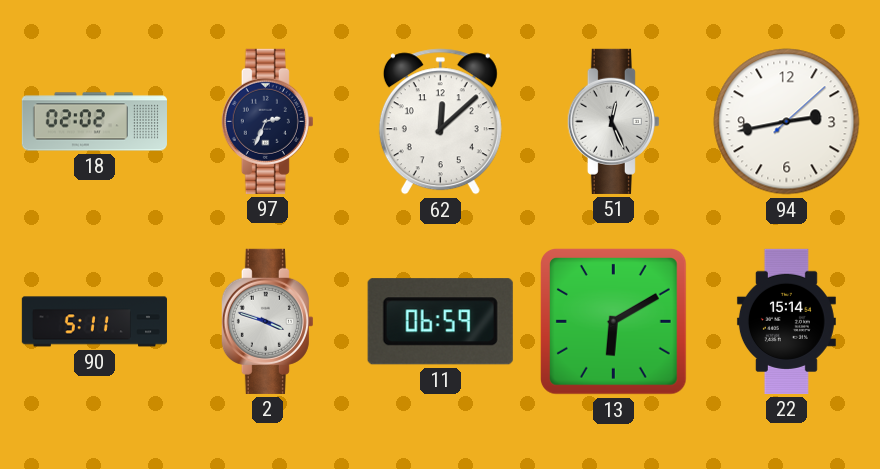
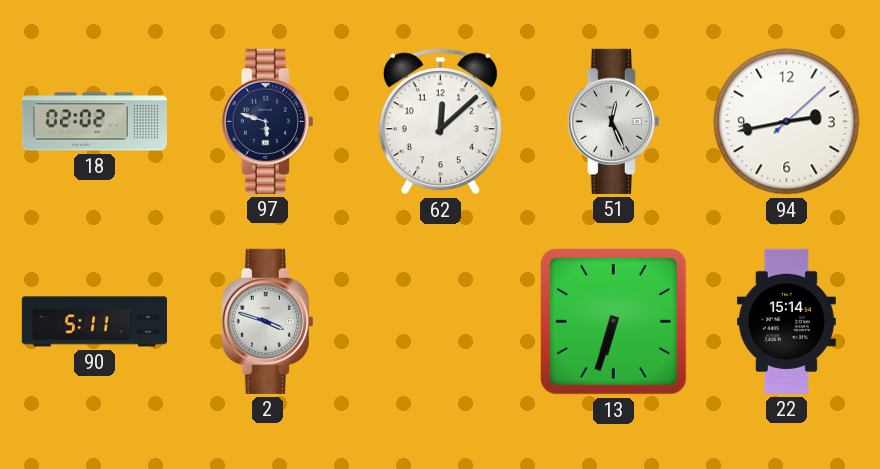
97: 2:34 -> 5:48 (267, 121)
11: 06:59 -> none (440, 322)
13: 6:10 -> 6:33 (614, 322)
